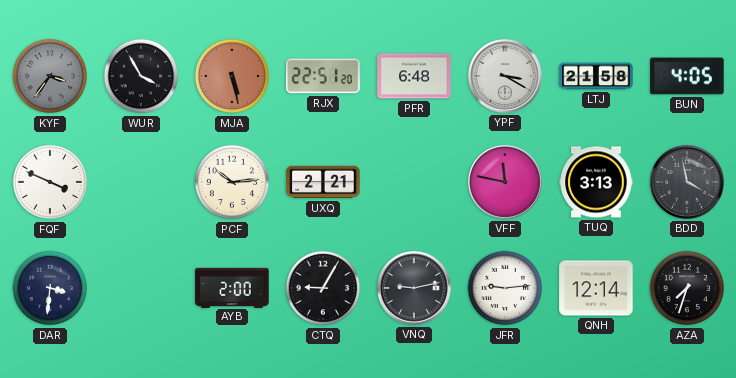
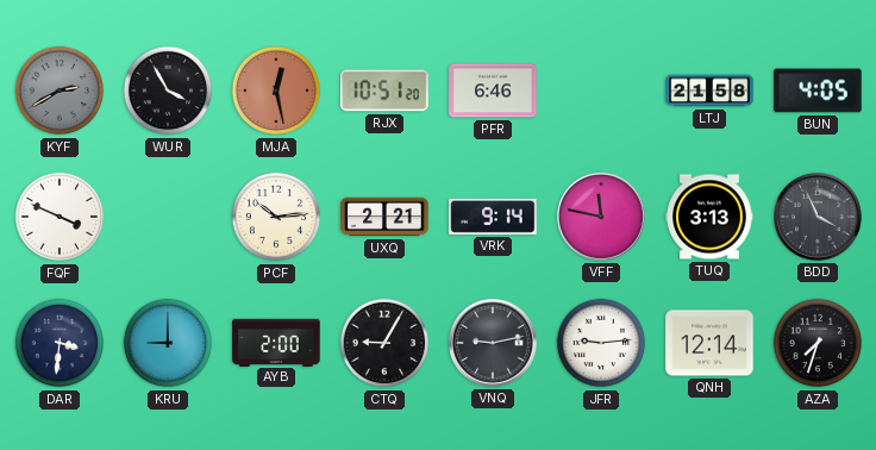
KYF: 3:36 -> 2:40 (60, 90)
MJA: 5:28 -> 12:28 (276, 90)
RJX: 22:51 -> 10:51 (384, 90)
PFR: 6:48 -> 6:46 (493, 90)
YPF: 3:20 -> none (506, 77)
VRK: none -> 9:14 (493, 217)
BDD: 3:58 -> 3:56 (819, 218)
KRU: none -> 9:00 (168, 343)
